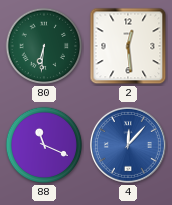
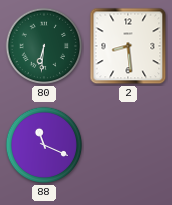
2: 12:29 -> 8:29 (128, 46)
4: 12:07 -> none (128, 145)
